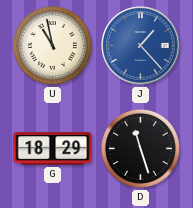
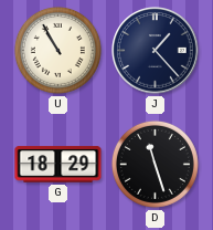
U: 10:58 -> 10:55 (57, 50)
J dial: blue -> navy (156, 51)
